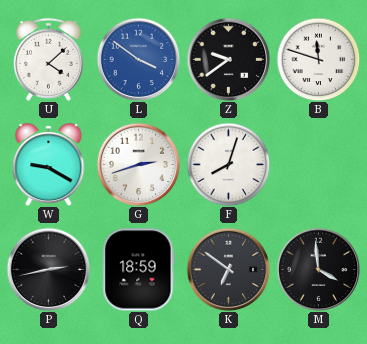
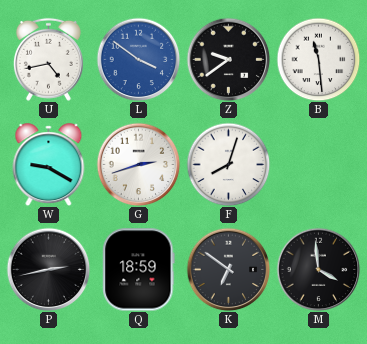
U: 4:08 -> 4:43 (48, 59)
B: 11:48 -> 11:29 (318, 59)
